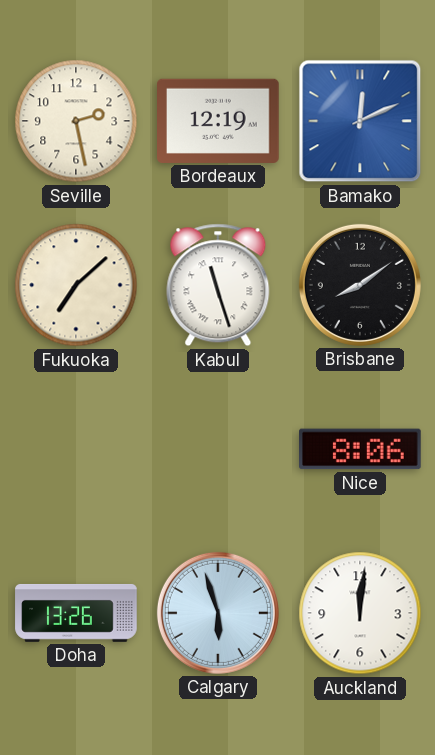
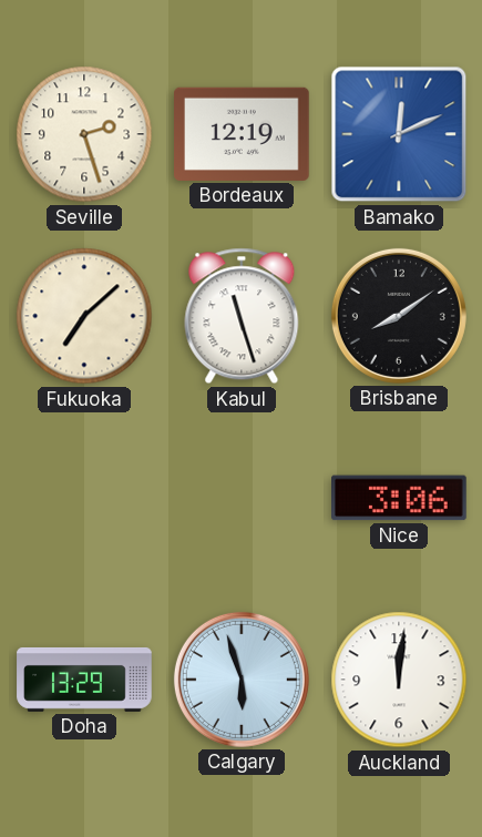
Seville: 2:28 -> 2:27 (84, 134)
Nice: 8:06 -> 3:06 (400, 498)
Doha: 13:26 -> 13:29 (84, 680)
